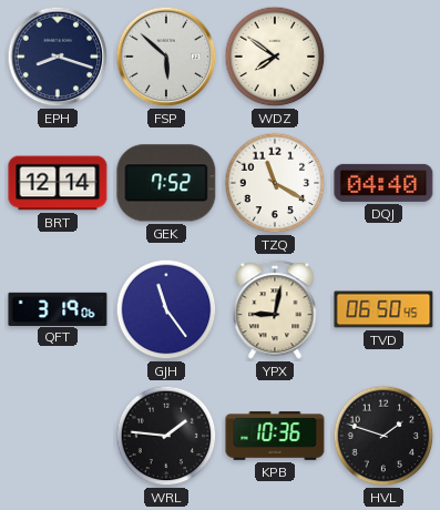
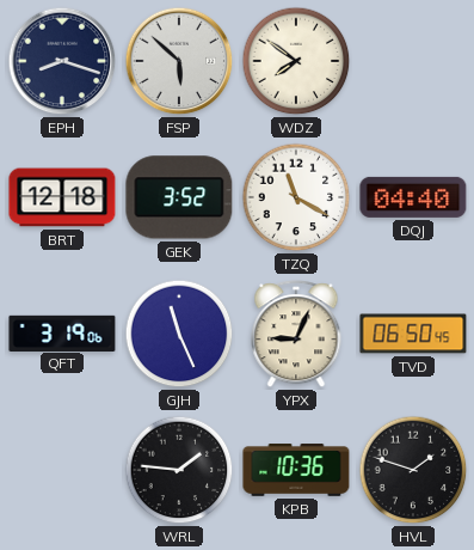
BRT: 12:14 -> 12:18 (62, 197)
GEK: 7:52 -> 3:52 (179, 197)
GJH: 11:24 -> 11:26 (179, 334)
YPX: 9:02 -> 9:04 (296, 335)
